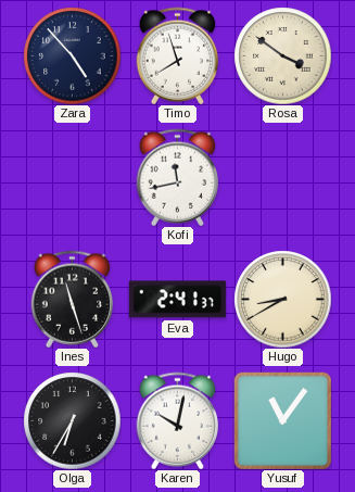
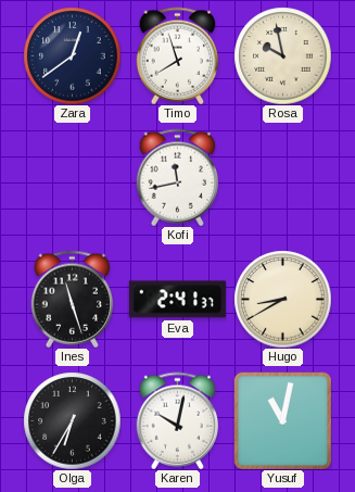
Zara: 4:53 -> 12:39 (72, 55)
Rosa: 3:51 -> 9:58 (282, 55)
Yusuf: 11:06 -> 11:02 (282, 420)
